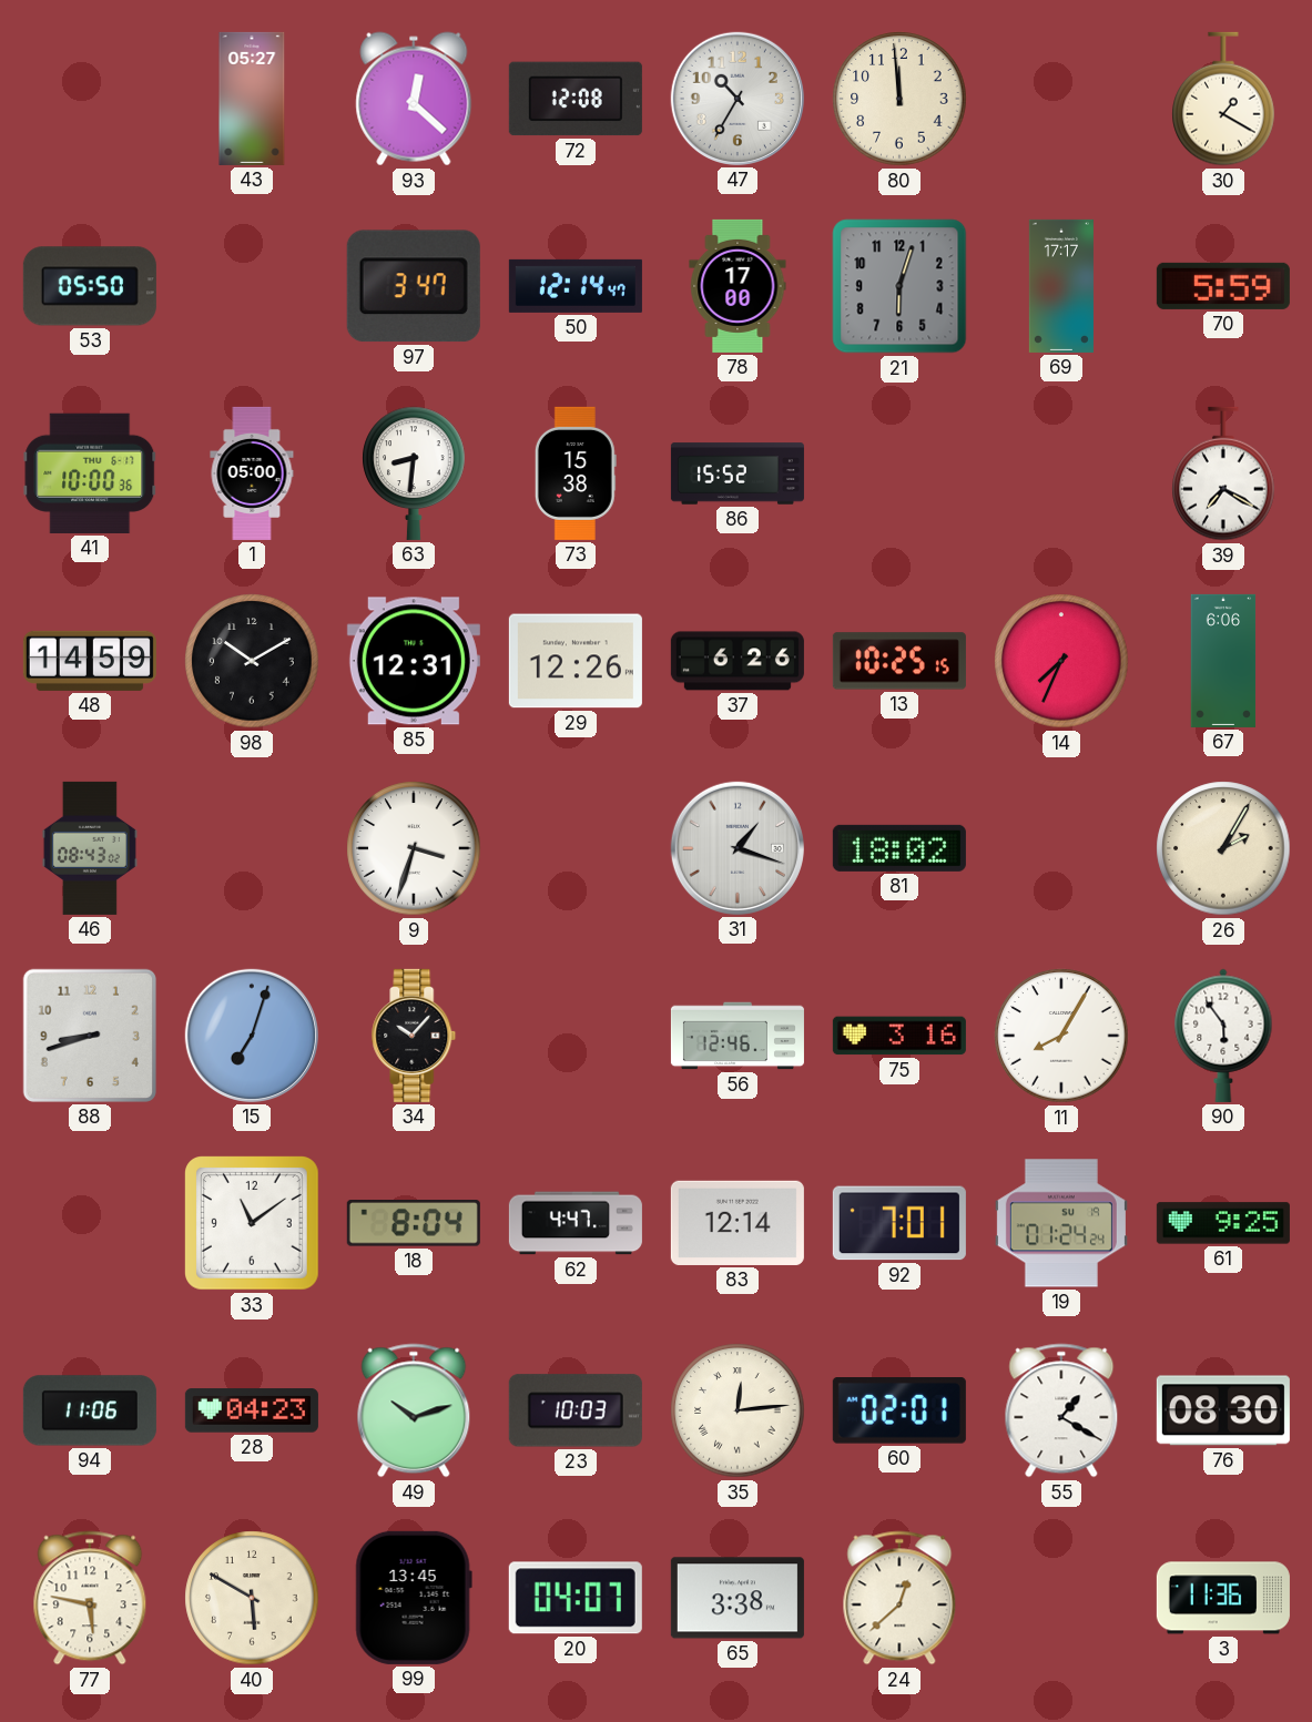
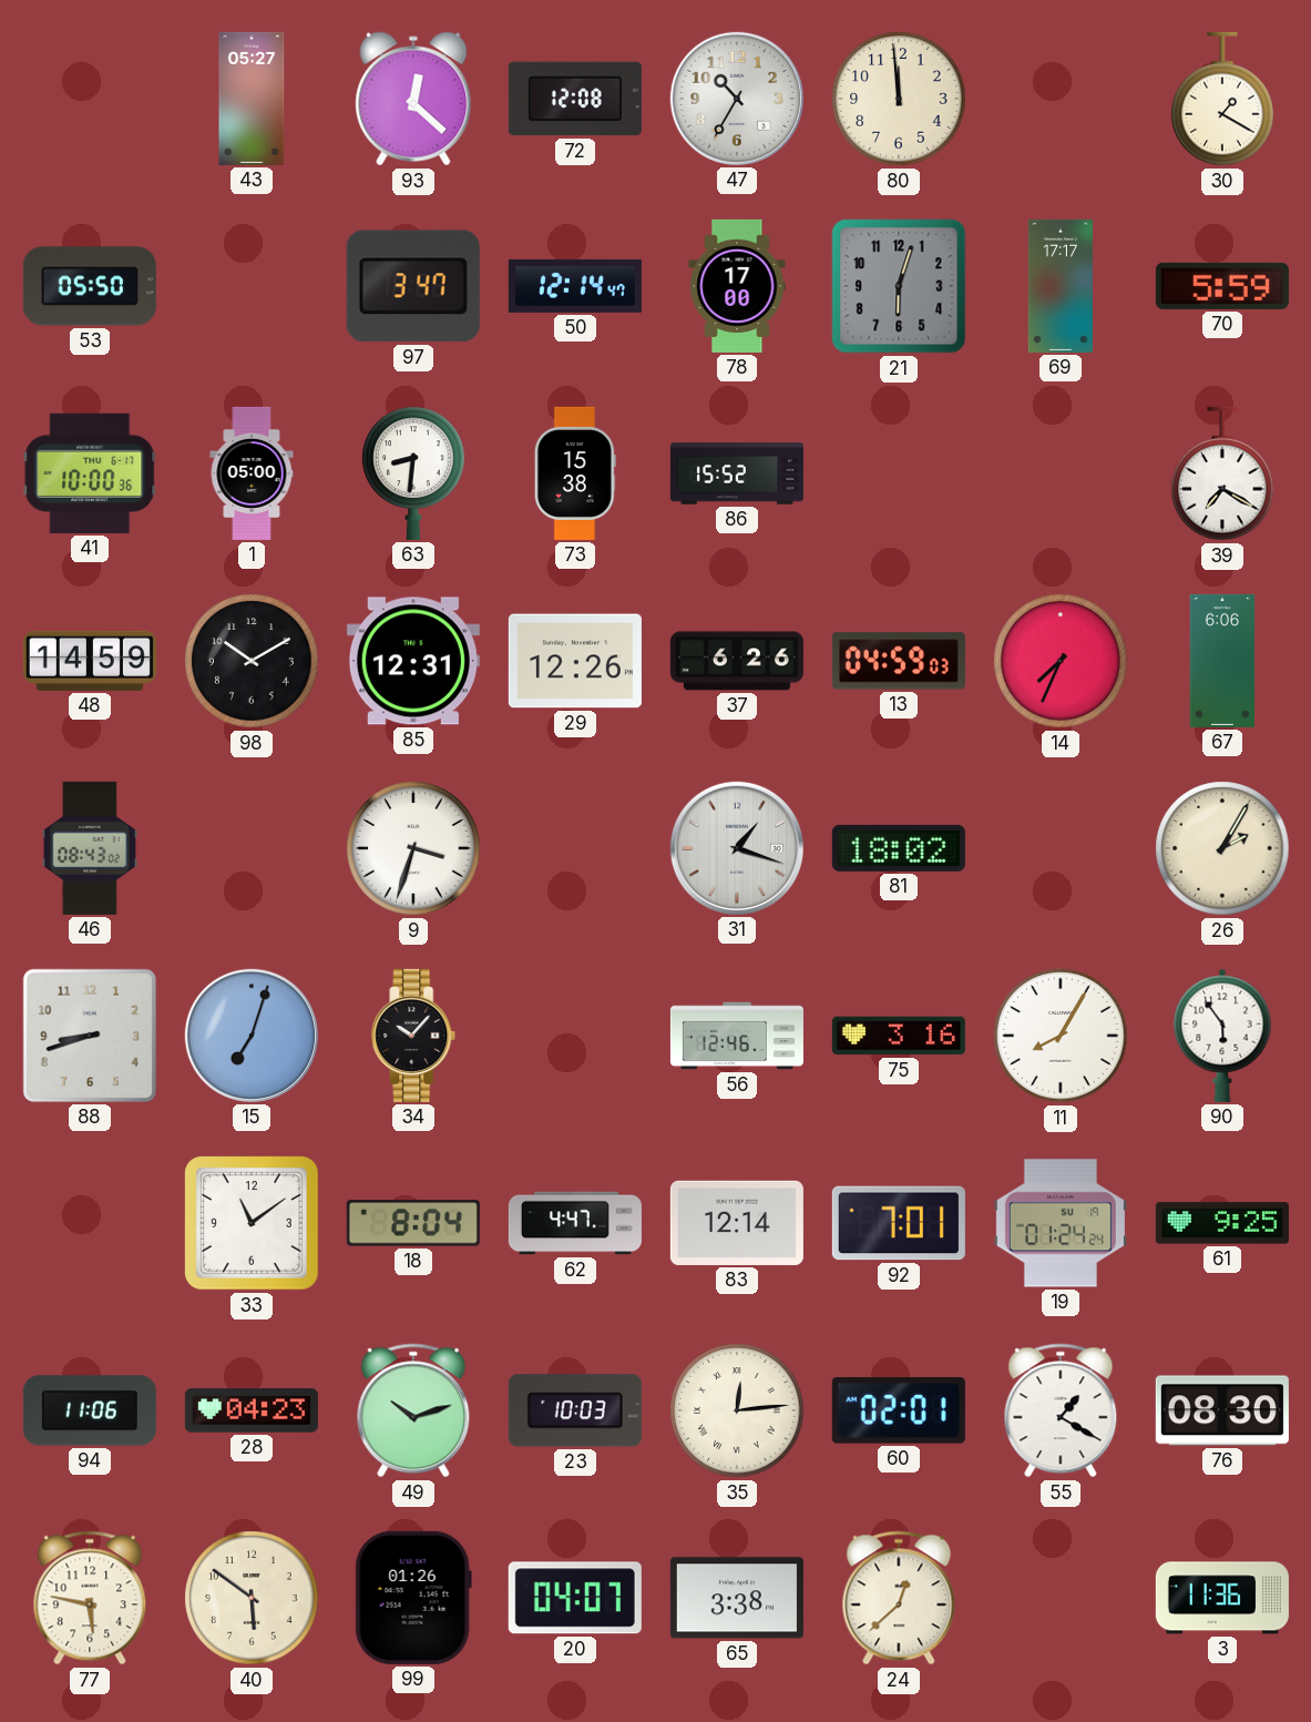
13: 10:25 -> 04:59 (899, 661)
40: 5:50 -> 5:51 (252, 1598)
99: 13:45 -> 01:26 (413, 1598)
